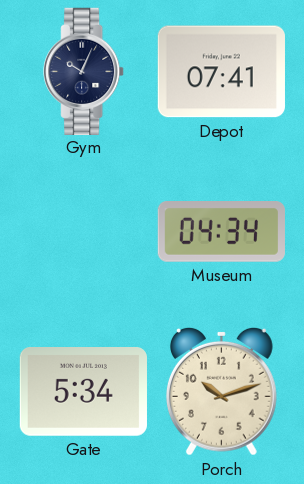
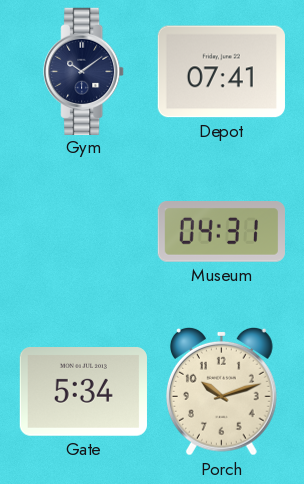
Gym: 10:04 -> 10:09 (84, 71)
Museum: 04:34 -> 04:31 (221, 232)
